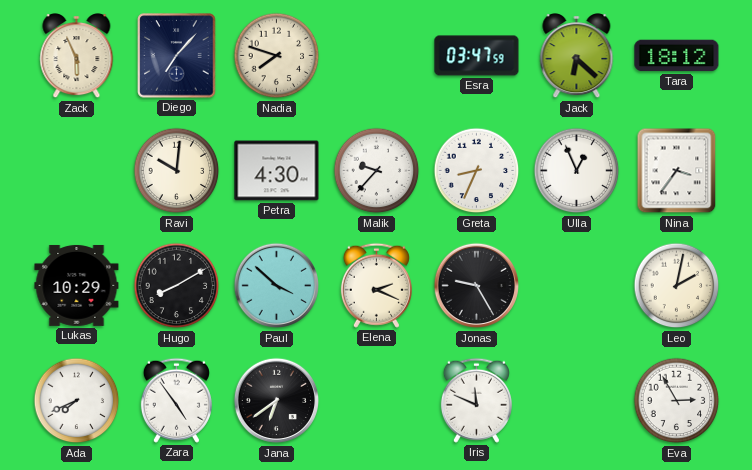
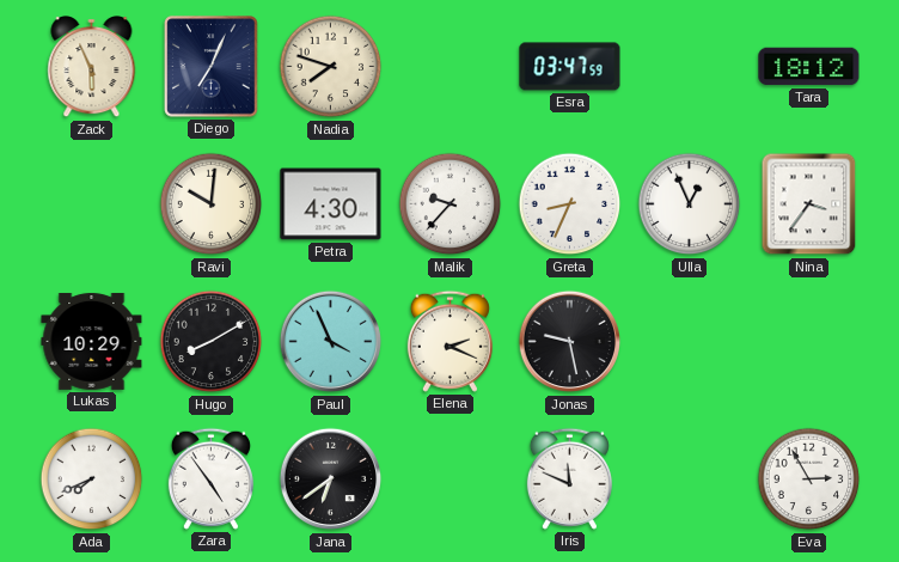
Diego: 7:07 -> 7:04 (212, 67)
Jack: 6:22 -> none (577, 57)
Paul: 3:52 -> 3:56 (331, 342)
Jonas: 9:25 -> 9:28 (570, 342)
Leo: 2:02 -> none (677, 286)
